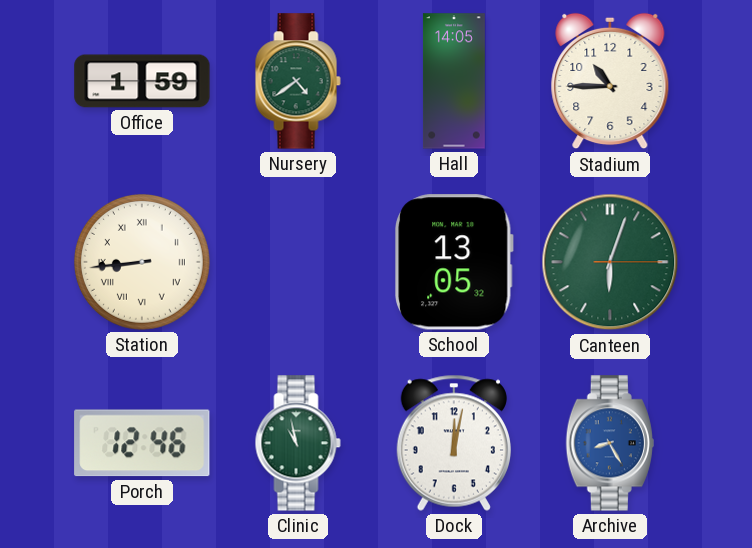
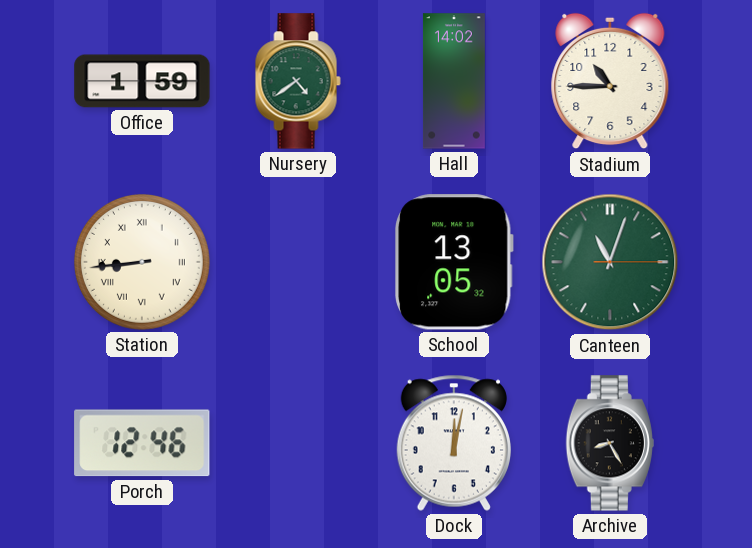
Hall: 14:05 -> 14:02 (454, 81)
Canteen: 6:03 -> 11:03 (610, 262)
Clinic: 10:58 -> none (298, 443)
Archive dial: blue -> black (610, 443)
